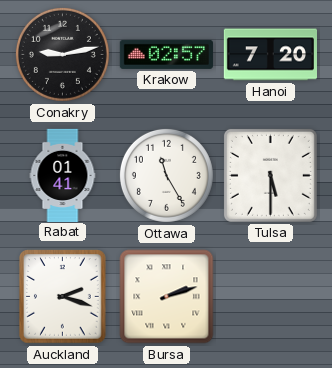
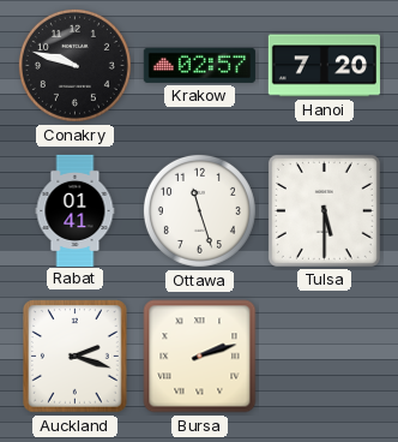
Conakry: 9:13 -> 9:48 (74, 65)
Ottawa: 11:25 -> 11:27 (199, 210)
